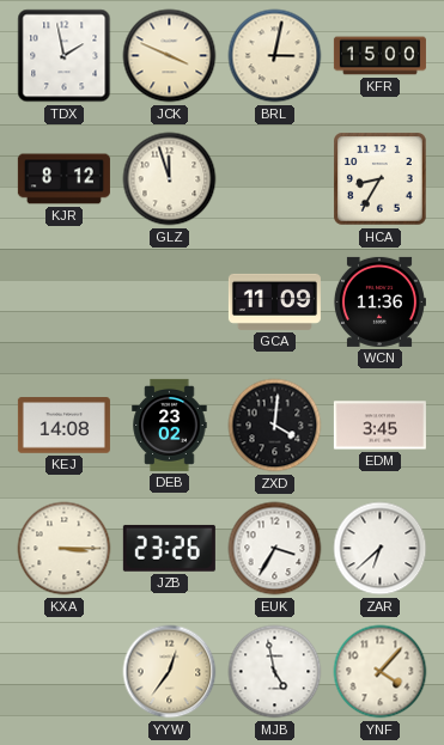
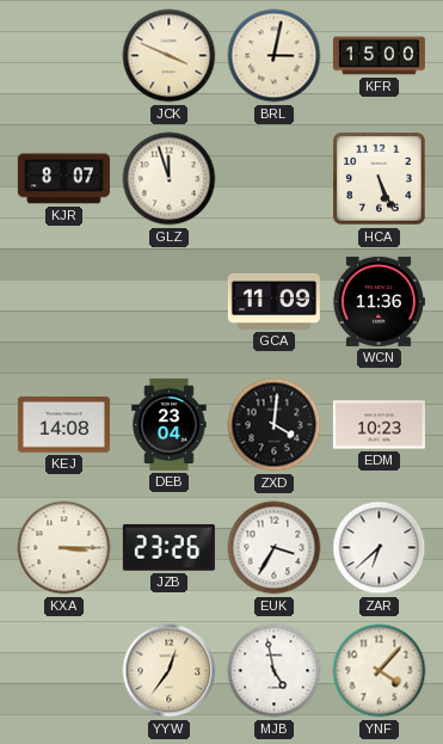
TDX: 1:58 -> none (65, 56)
KJR: 8:12 -> 8:07 (63, 179)
HCA: 8:35 -> 5:26 (380, 179)
DEB: 23:02 -> 23:04 (170, 424)
EDM: 3:45 -> 10:23 (379, 425)
